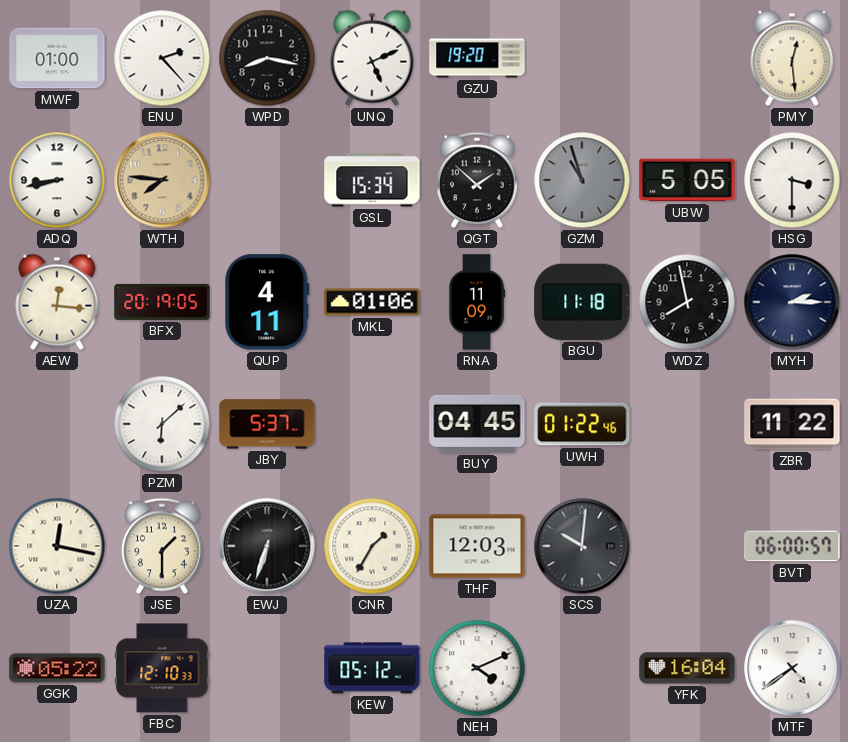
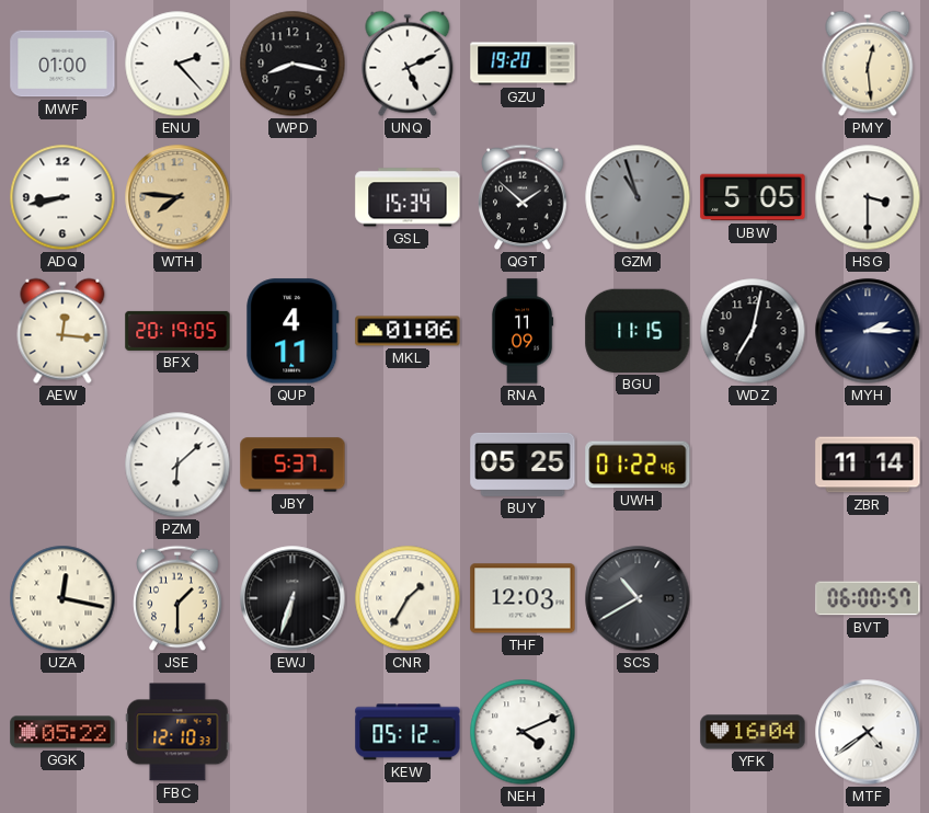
BGU: 11:18 -> 11:15 (638, 331)
WDZ: 7:58 -> 7:02 (753, 331)
BUY: 04:45 -> 05:25 (523, 465)
ZBR: 11:22 -> 11:14 (868, 465)
SCS: 10:01 -> 10:40 (638, 598)
